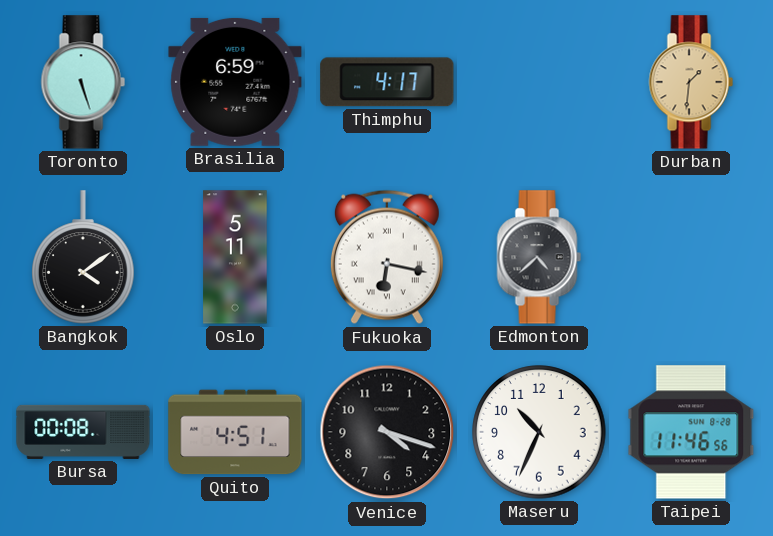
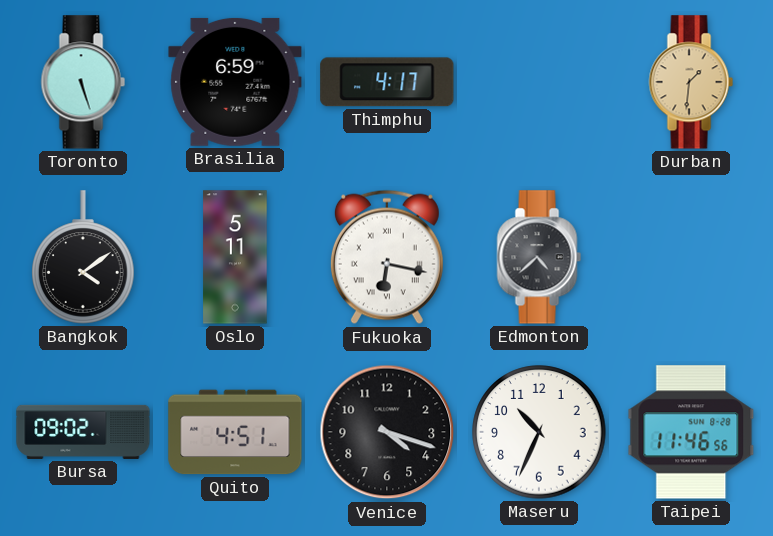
Bursa: 00:08 -> 09:02 (83, 432)
